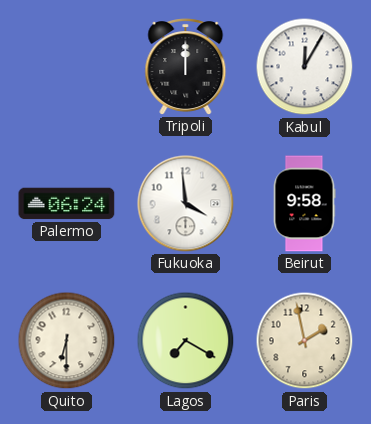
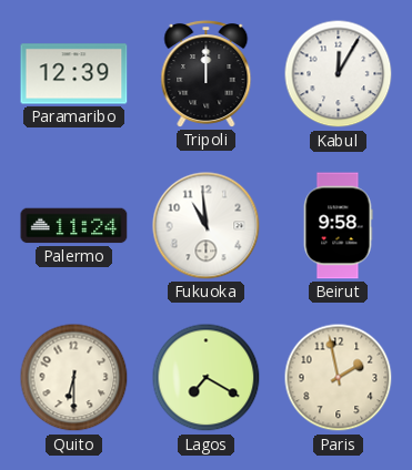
Paramaribo: none -> 12:39 (74, 74)
Palermo: 06:24 -> 11:24 (74, 226)
Fukuoka: 3:59 -> 10:59 (207, 226)
